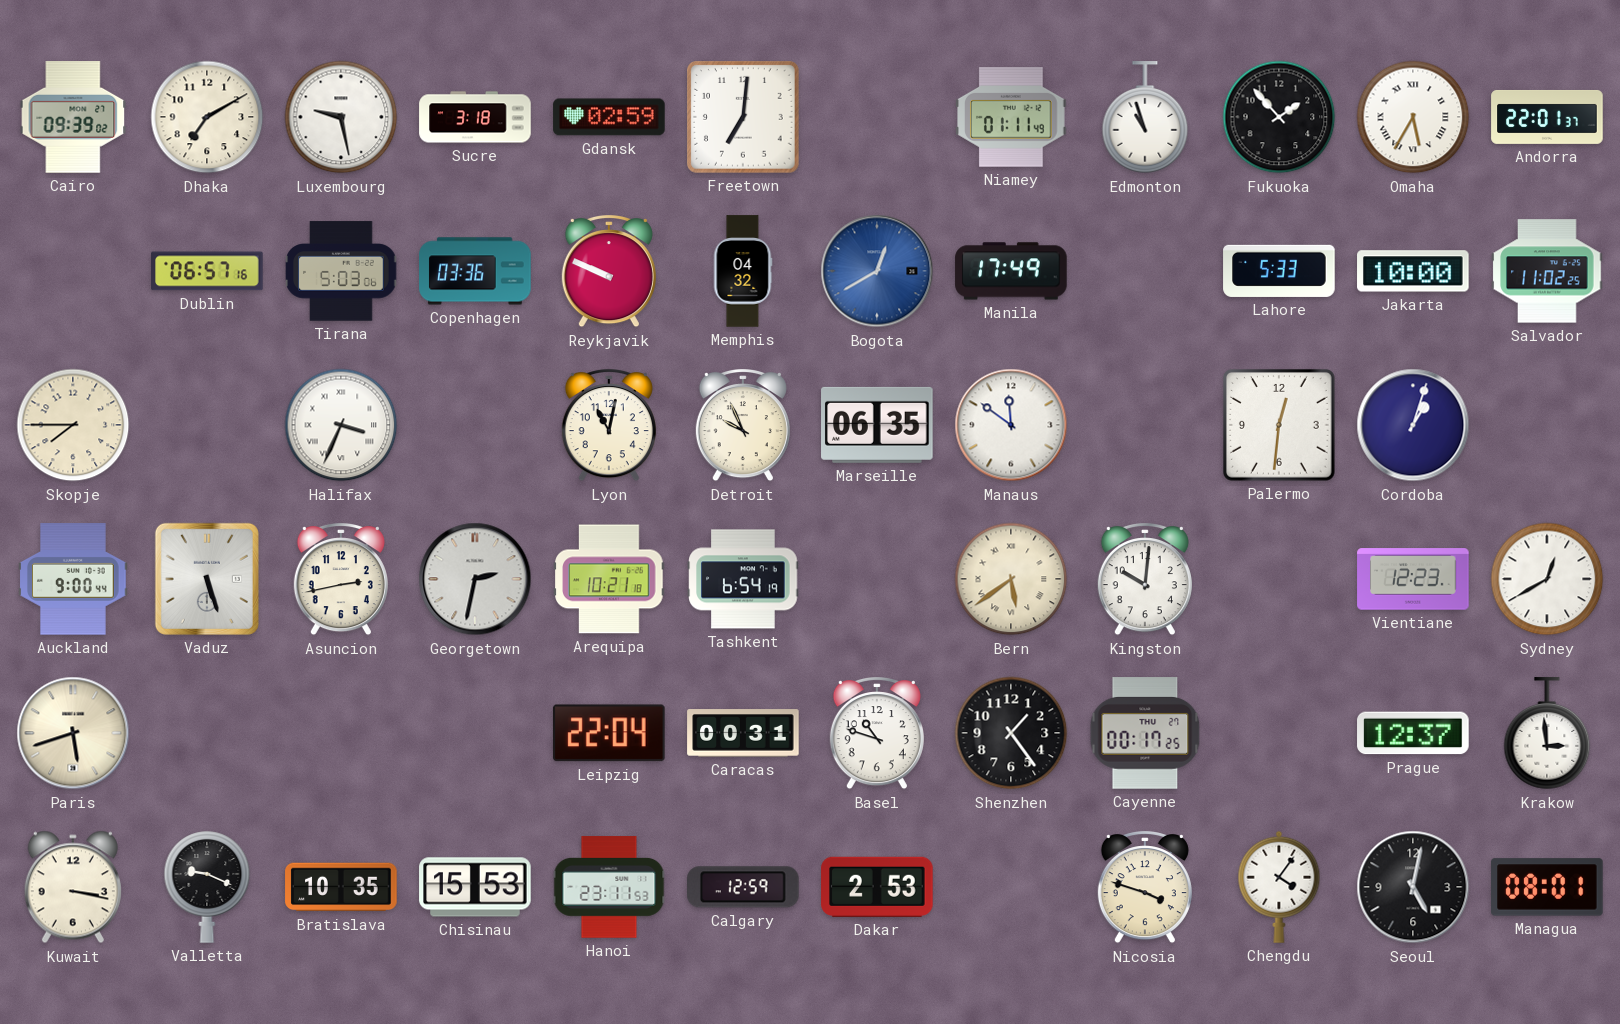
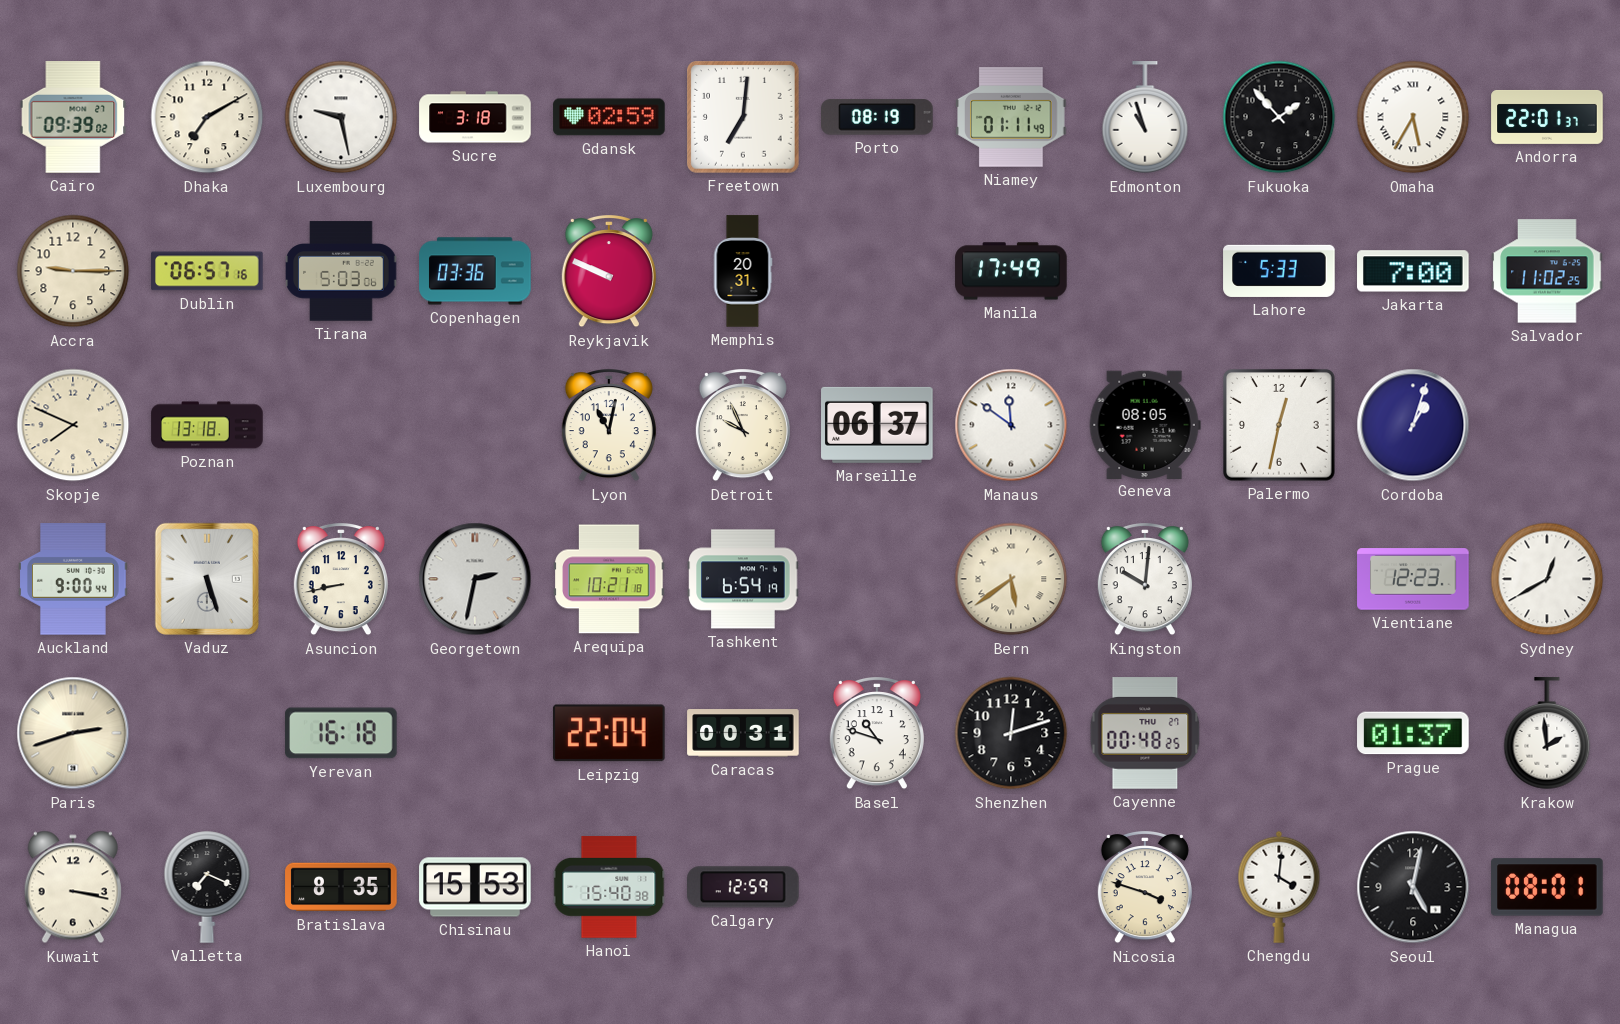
Porto: none -> 08:19 (877, 117)
Accra: none -> 9:15 (73, 271)
Memphis: 04:32 -> 20:31 (743, 271)
Bogota: 12:40 -> none (877, 271)
Jakarta: 10:00 -> 7:00 (1413, 271)
Skopje: 7:45 -> 7:49 (73, 425)
Poznan: none -> 13:18 (207, 425)
Halifax: 3:34 -> none (341, 425)
Marseille: 06:35 -> 06:37 (877, 425)
Geneva: none -> 08:05 (1145, 424)
Palermo: 12:31 -> 12:32 (1280, 426)
Asuncion: 2:43 -> 8:43 (341, 580)
Paris: 5:42 -> 2:42 (73, 733)
Yerevan: none -> 16:18 (341, 733)
Shenzhen: 1:24 -> 12:12 (1011, 733)
Cayenne: 00:17 -> 00:48 (1145, 733)
Prague: 12:37 -> 01:37 (1413, 733)
Krakow: 2:59 -> 1:59 (1547, 734)
Valletta: 9:19 -> 7:19 (207, 887)
Bratislava: 10:35 -> 8:35 (341, 887)
Hanoi: 23:11 -> 15:40 (609, 887)
Dakar: 2:53 -> none (877, 887)
Chengdu: 4:06 -> 4:01 (1279, 887)
